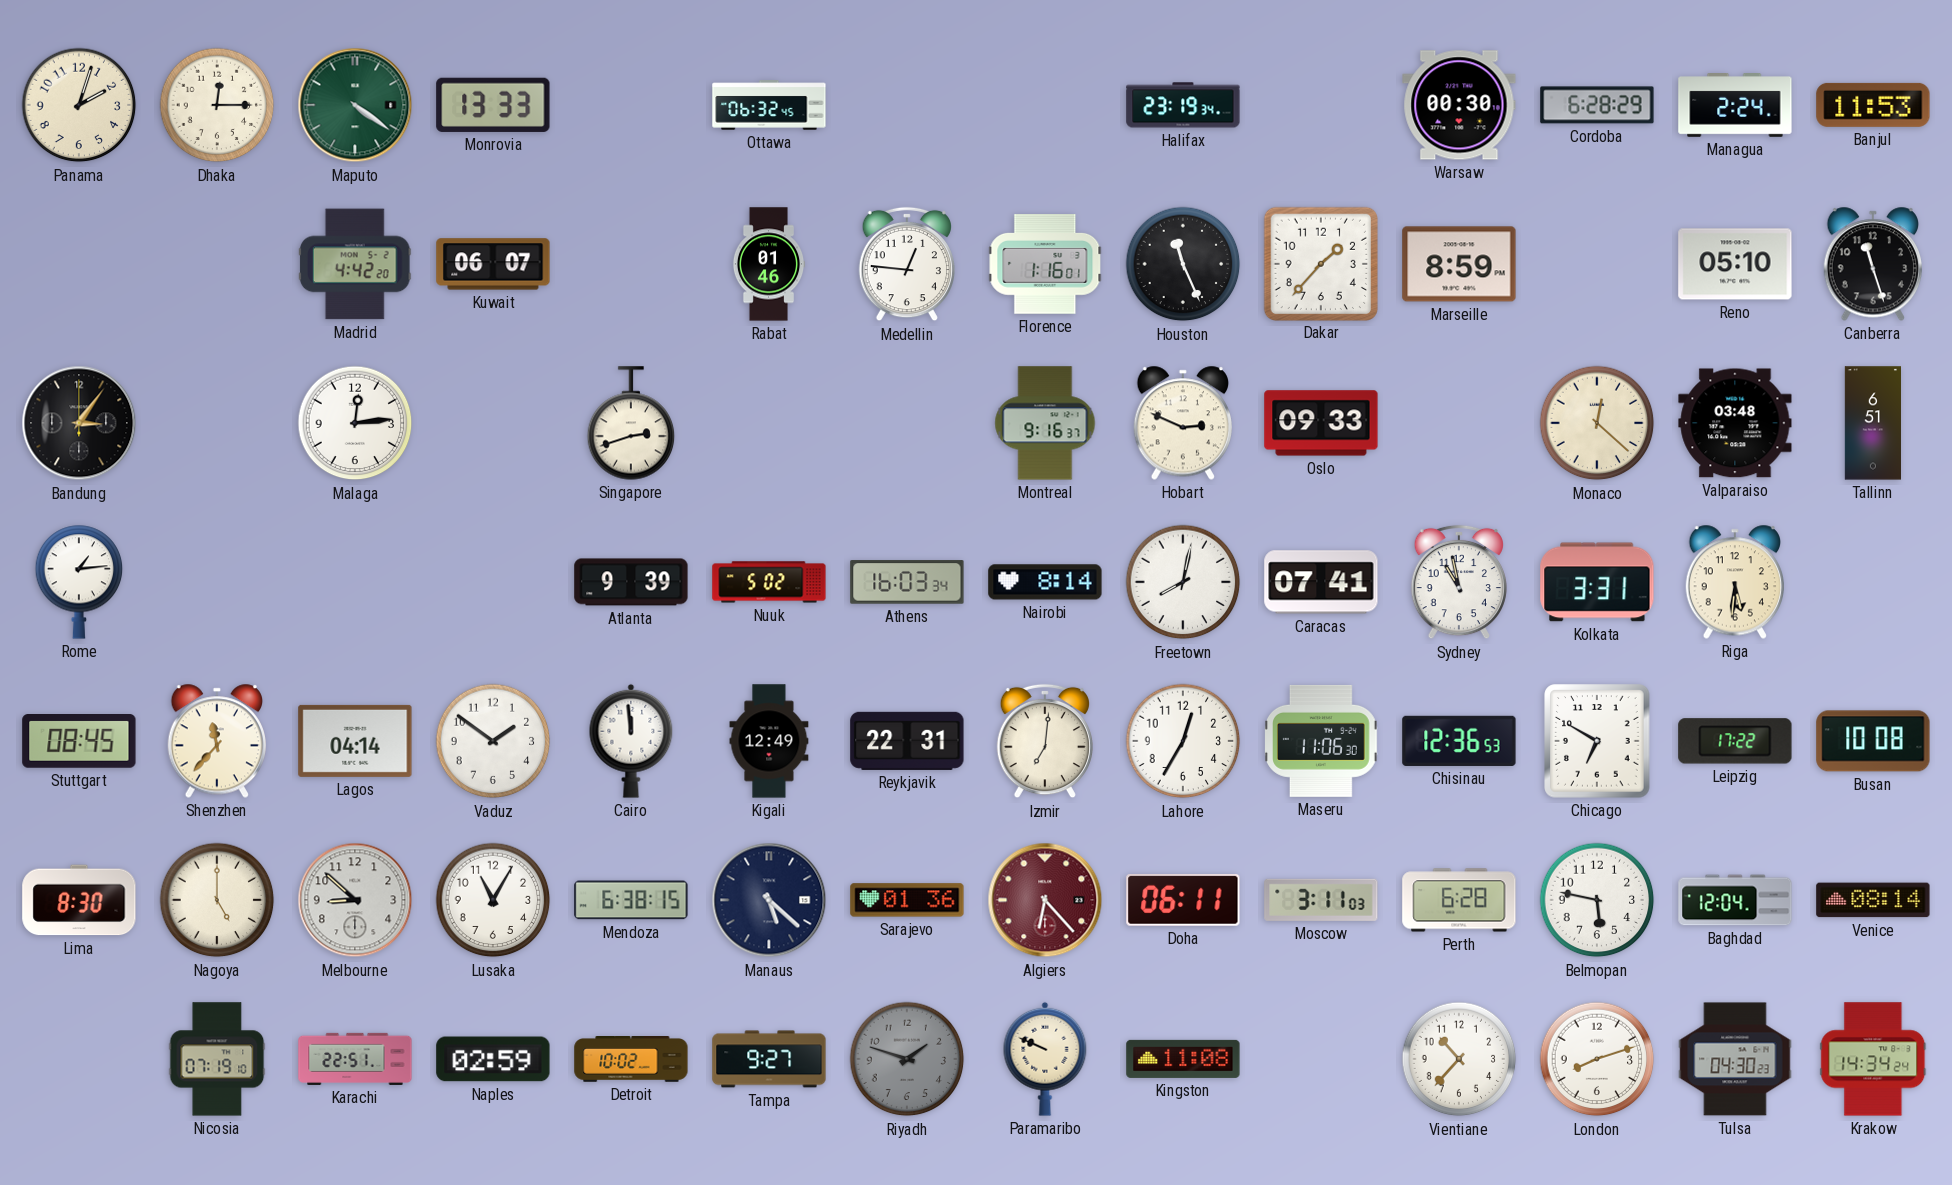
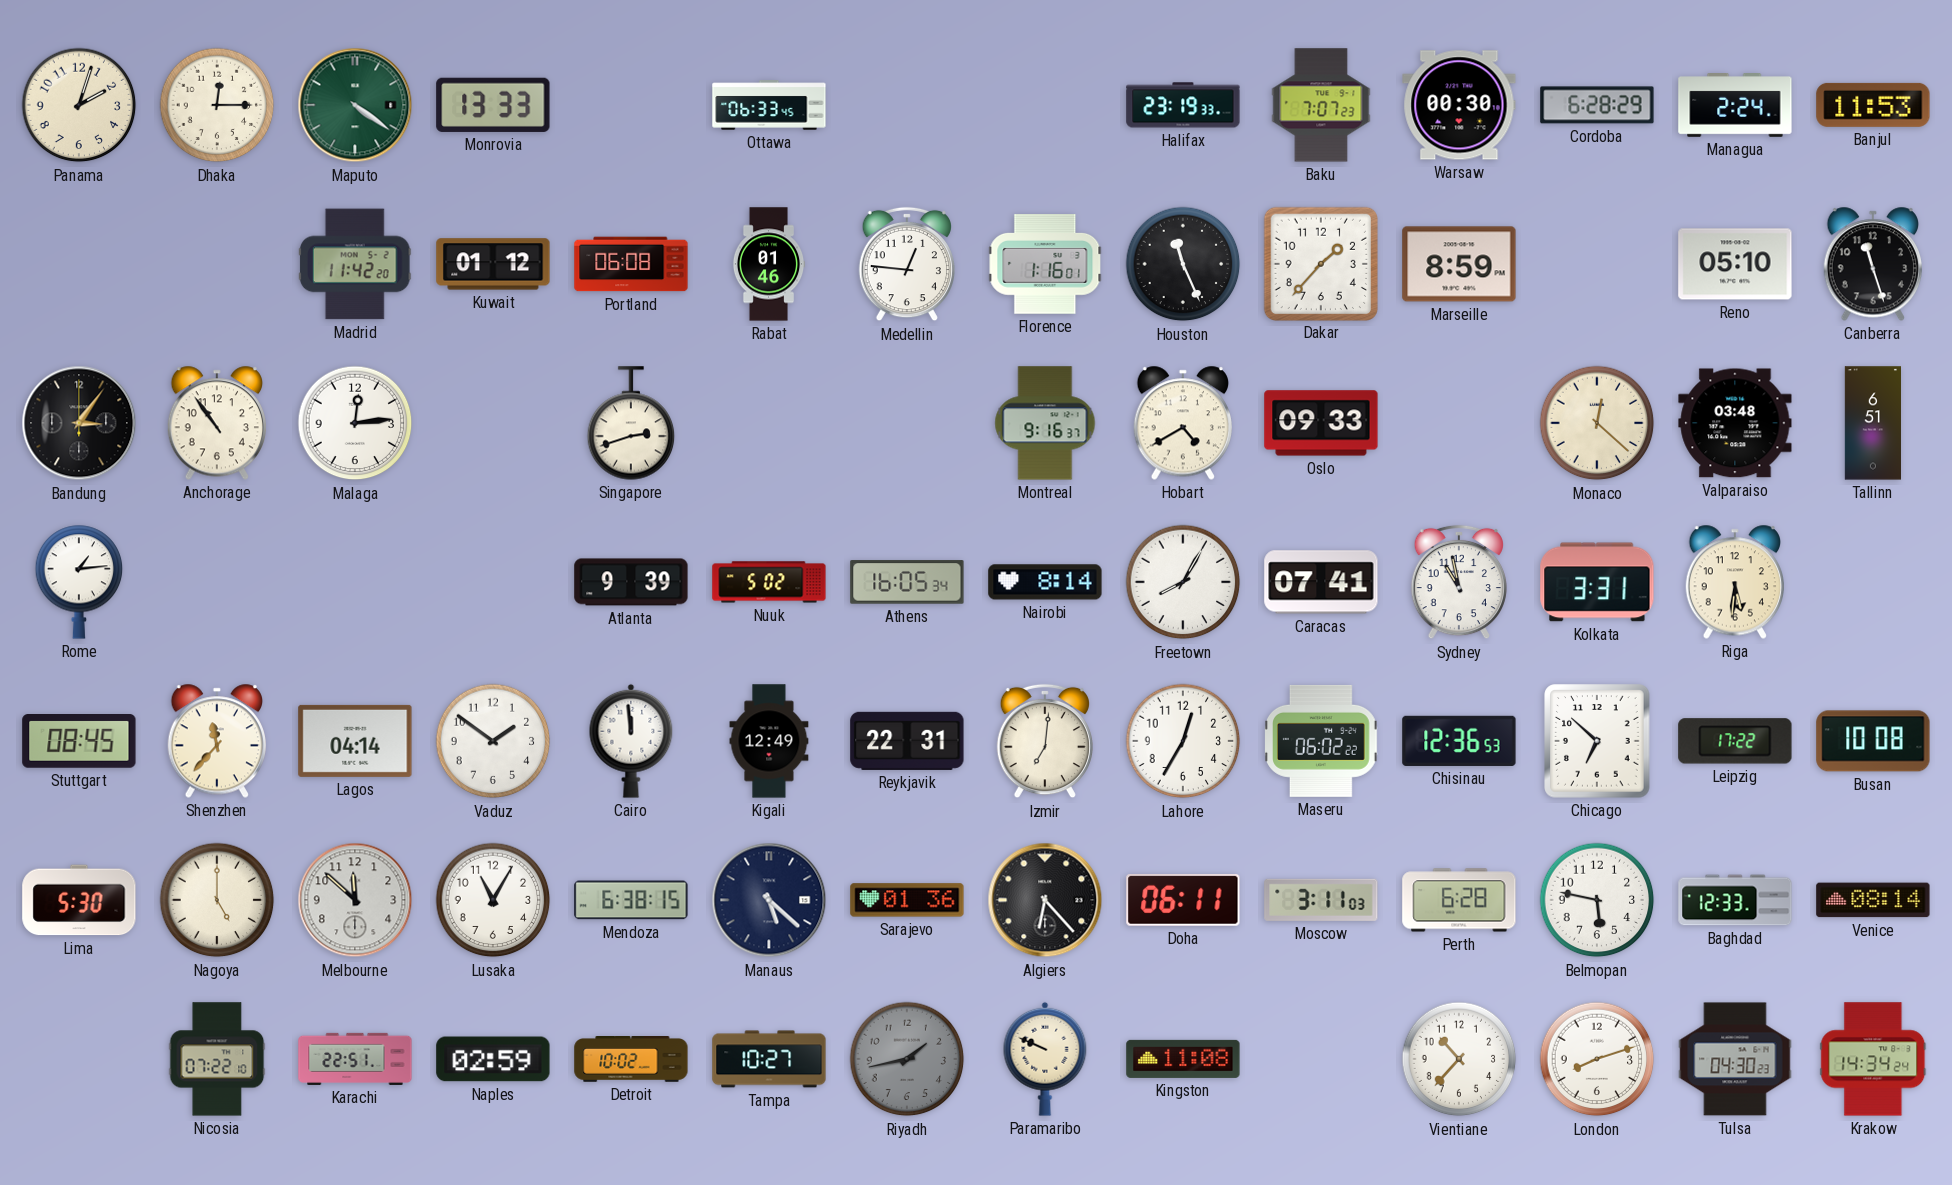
Ottawa: 06:32 -> 06:33 (769, 105)
Halifax: 23:19:34 -> 23:19:33 (1183, 105)
Baku: none -> 7:07 (1321, 105)
Madrid: 4:42 -> 11:42 (355, 264)
Kuwait: 06:07 -> 01:12 (493, 264)
Portland: none -> 06:08 (631, 264)
Anchorage: none -> 10:54 (216, 423)
Hobart: 2:49 -> 4:40 (1182, 423)
Athens: 16:03 -> 16:05 (907, 582)
Freetown: 8:02 -> 8:05 (1183, 582)
Maseru: 11:06 -> 06:02 (1322, 741)
Chicago: 6:50 -> 6:52 (1597, 741)
Lima: 8:30 -> 5:30 (79, 900)
Melbourne: 8:52 -> 11:52 (355, 900)
Algiers dial: burgundy -> black (1045, 900)
Baghdad: 12:04 -> 12:33 (1735, 900)
Nicosia: 07:19 -> 07:22 (217, 1059)
Tampa: 9:27 -> 10:27 (769, 1059)
Riyadh: 1:48 -> 1:43 (907, 1059)
